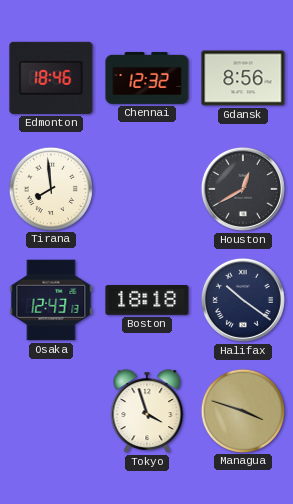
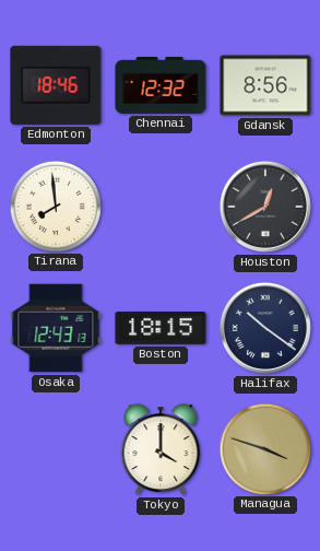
Boston: 18:18 -> 18:15 (161, 329)
Tokyo: 3:57 -> 4:00 (161, 449)
